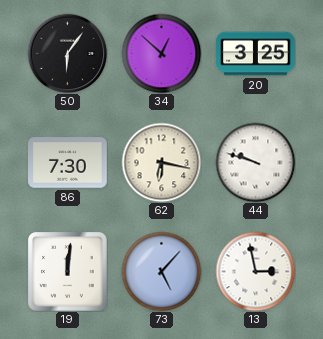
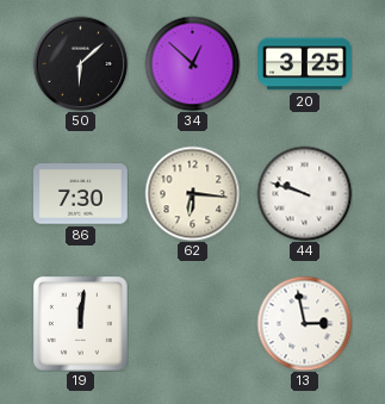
50: 6:06 -> 6:08 (80, 63)
62: 6:17 -> 6:16 (192, 193)
73: 5:07 -> none (161, 271)
